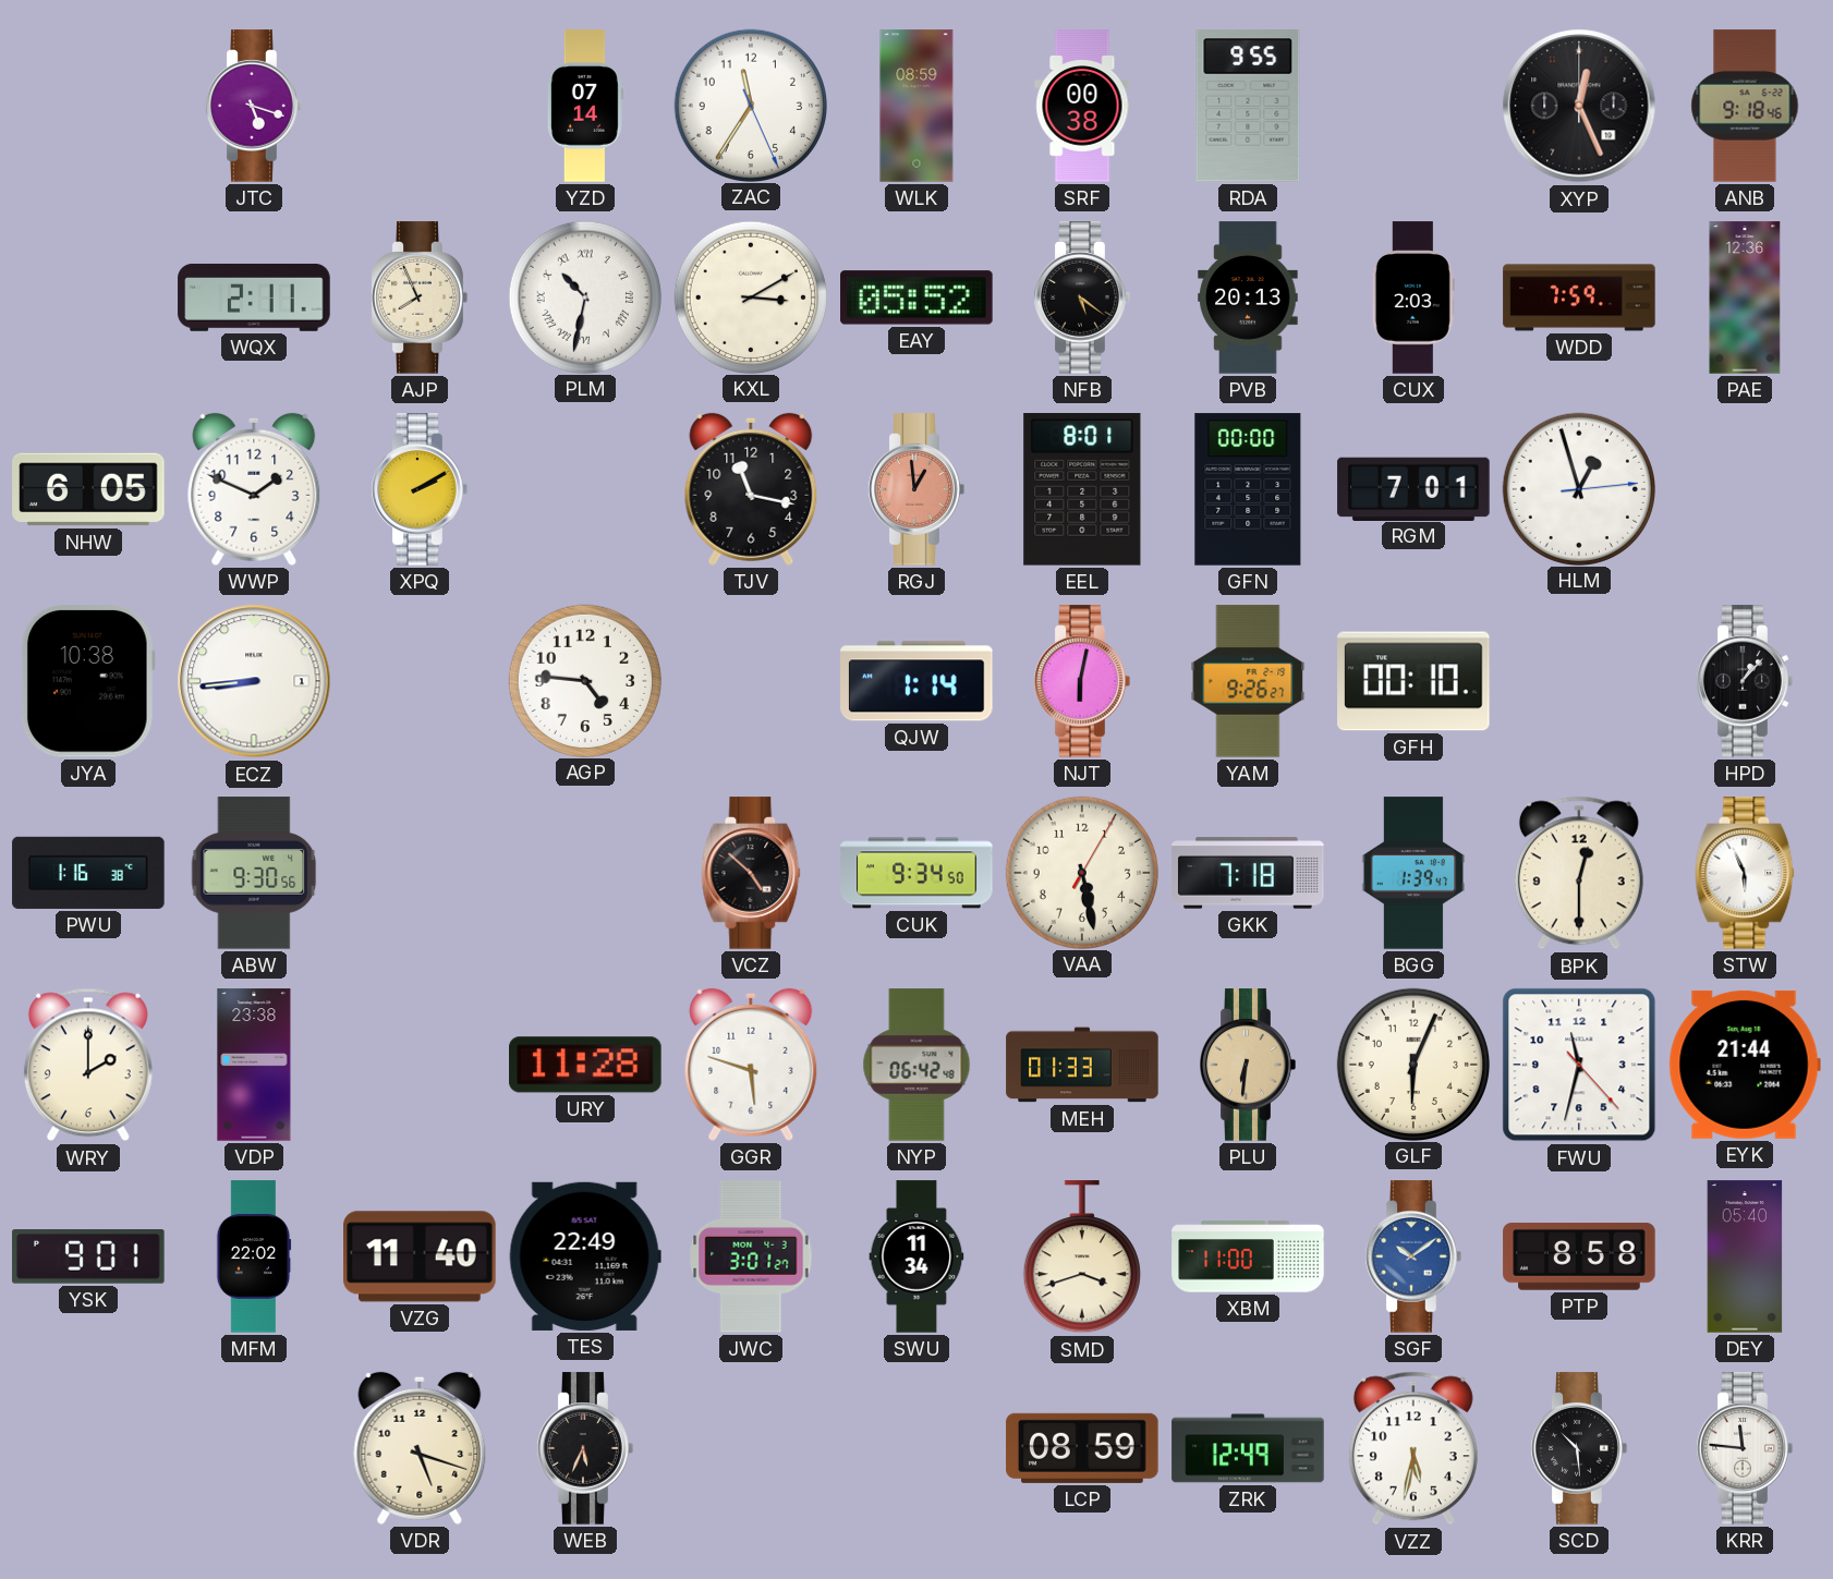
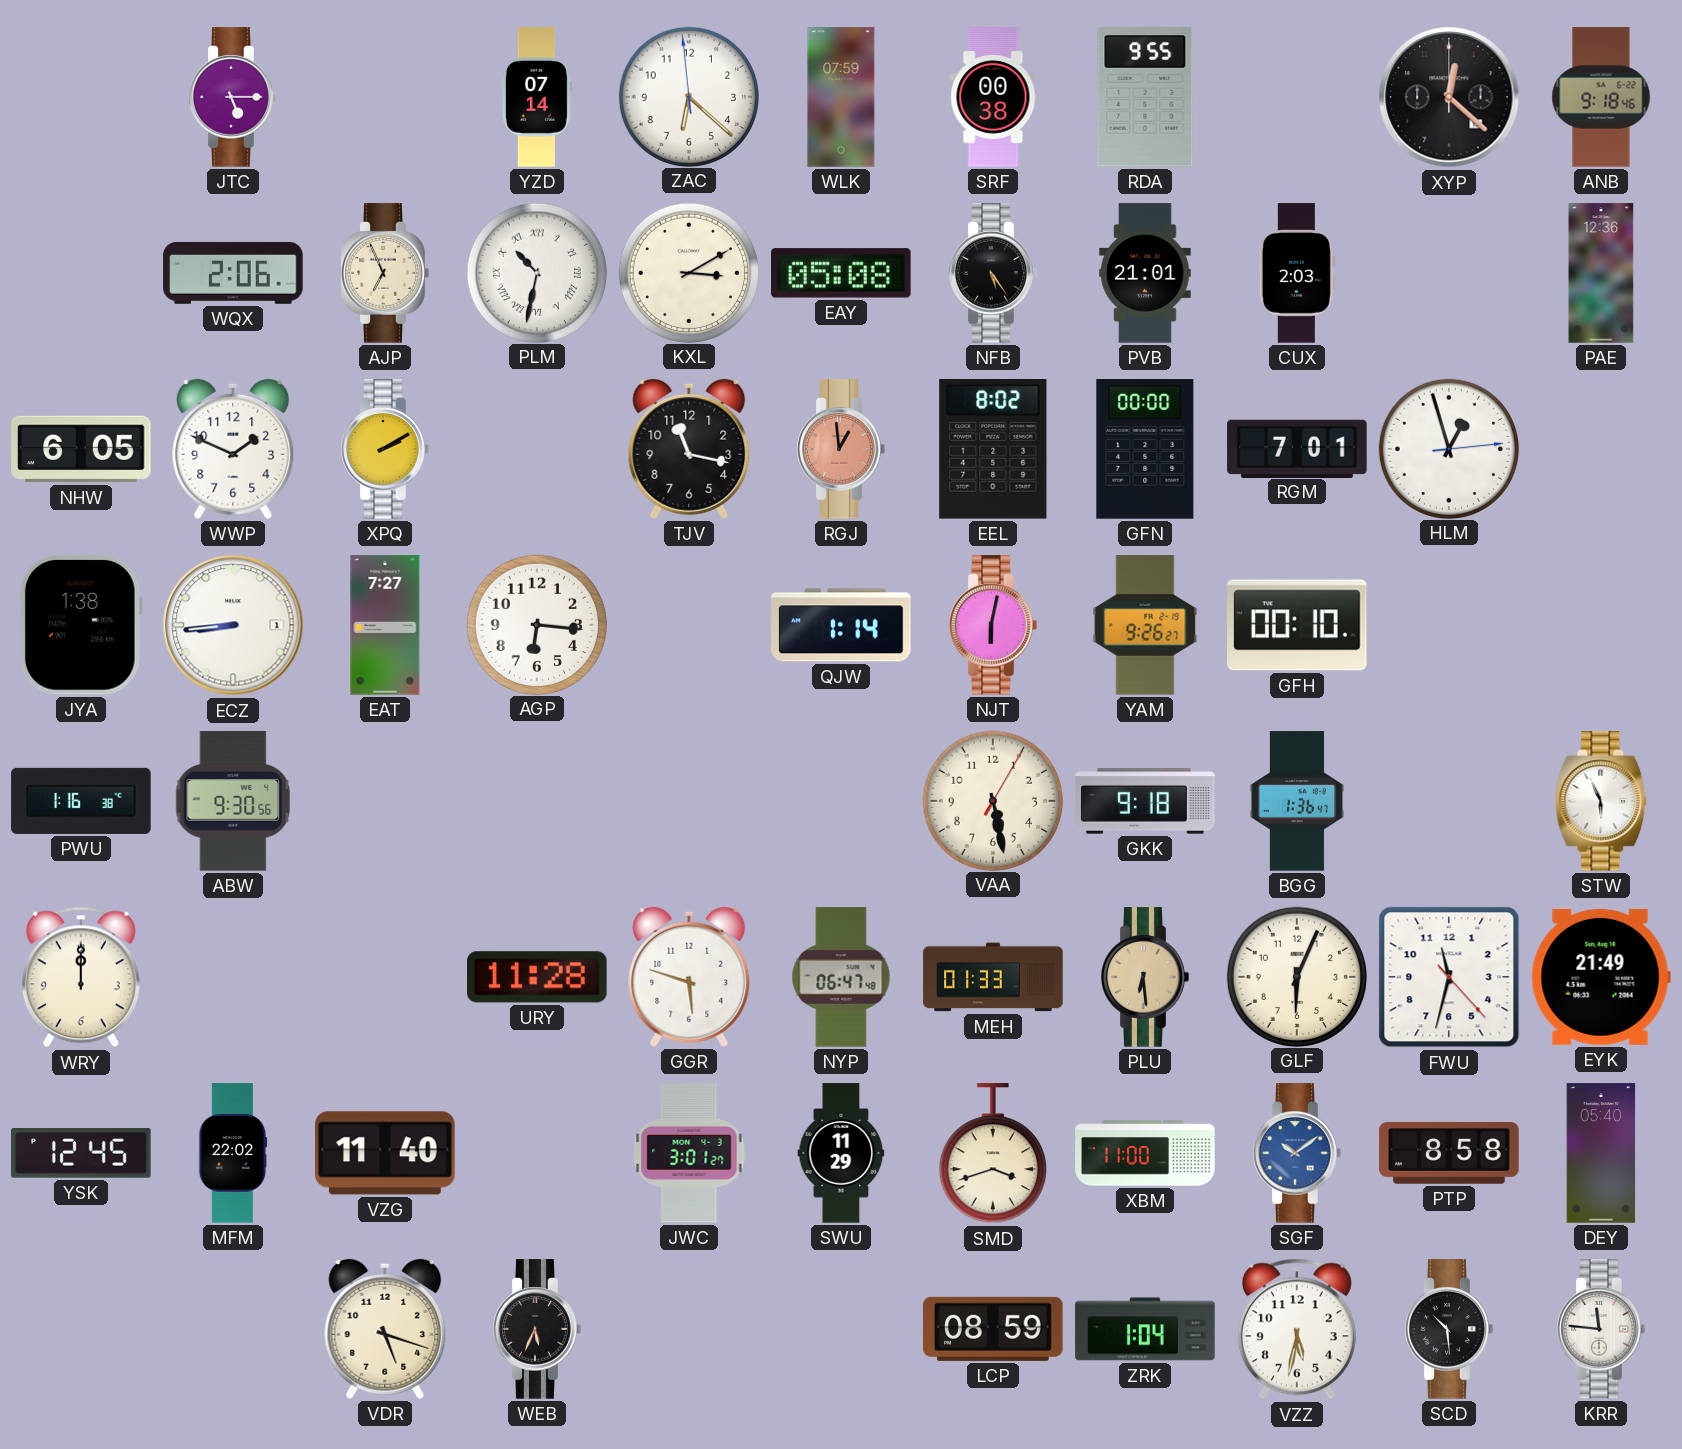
JTC: 5:18 -> 5:15 (233, 97)
ZAC: 11:35 -> 6:21 (688, 96)
WLK: 08:59 -> 07:59 (841, 97)
XYP: 12:26 -> 12:22 (1449, 97)
WQX: 2:11 -> 2:06 (233, 273)
AJP: 7:56 -> 6:56 (385, 273)
EAY: 05:52 -> 05:08 (841, 273)
NFB: 5:21 -> 5:24 (993, 273)
PVB: 20:13 -> 21:01 (1145, 273)
WDD: 7:59 -> none (1579, 297)
EEL: 8:01 -> 8:02 (993, 450)
JYA: 10:38 -> 1:38 (81, 626)
EAT: none -> 7:27 (385, 625)
AGP: 4:46 -> 6:16 (536, 624)
HPD: 1:07 -> none (1745, 681)
VCZ: 4:52 -> none (751, 873)
CUK: 9:34 -> none (916, 873)
GKK: 7:18 -> 9:18 (1145, 801)
BGG: 1:39 -> 1:36 (1297, 801)
BPK: 12:30 -> none (1579, 873)
WRY: 2:00 -> 12:00 (81, 977)
VDP: 23:38 -> none (254, 1065)
NYP: 06:42 -> 06:47 (841, 977)
PLU: 6:31 -> 6:29 (1145, 977)
EYK: 21:44 -> 21:49 (1601, 977)
YSK: 9:01 -> 12:45 (81, 1154)
TES: 22:49 -> none (585, 1256)
SWU: 11:34 -> 11:29 (841, 1153)
ZRK: 12:49 -> 1:04 (1145, 1329)
